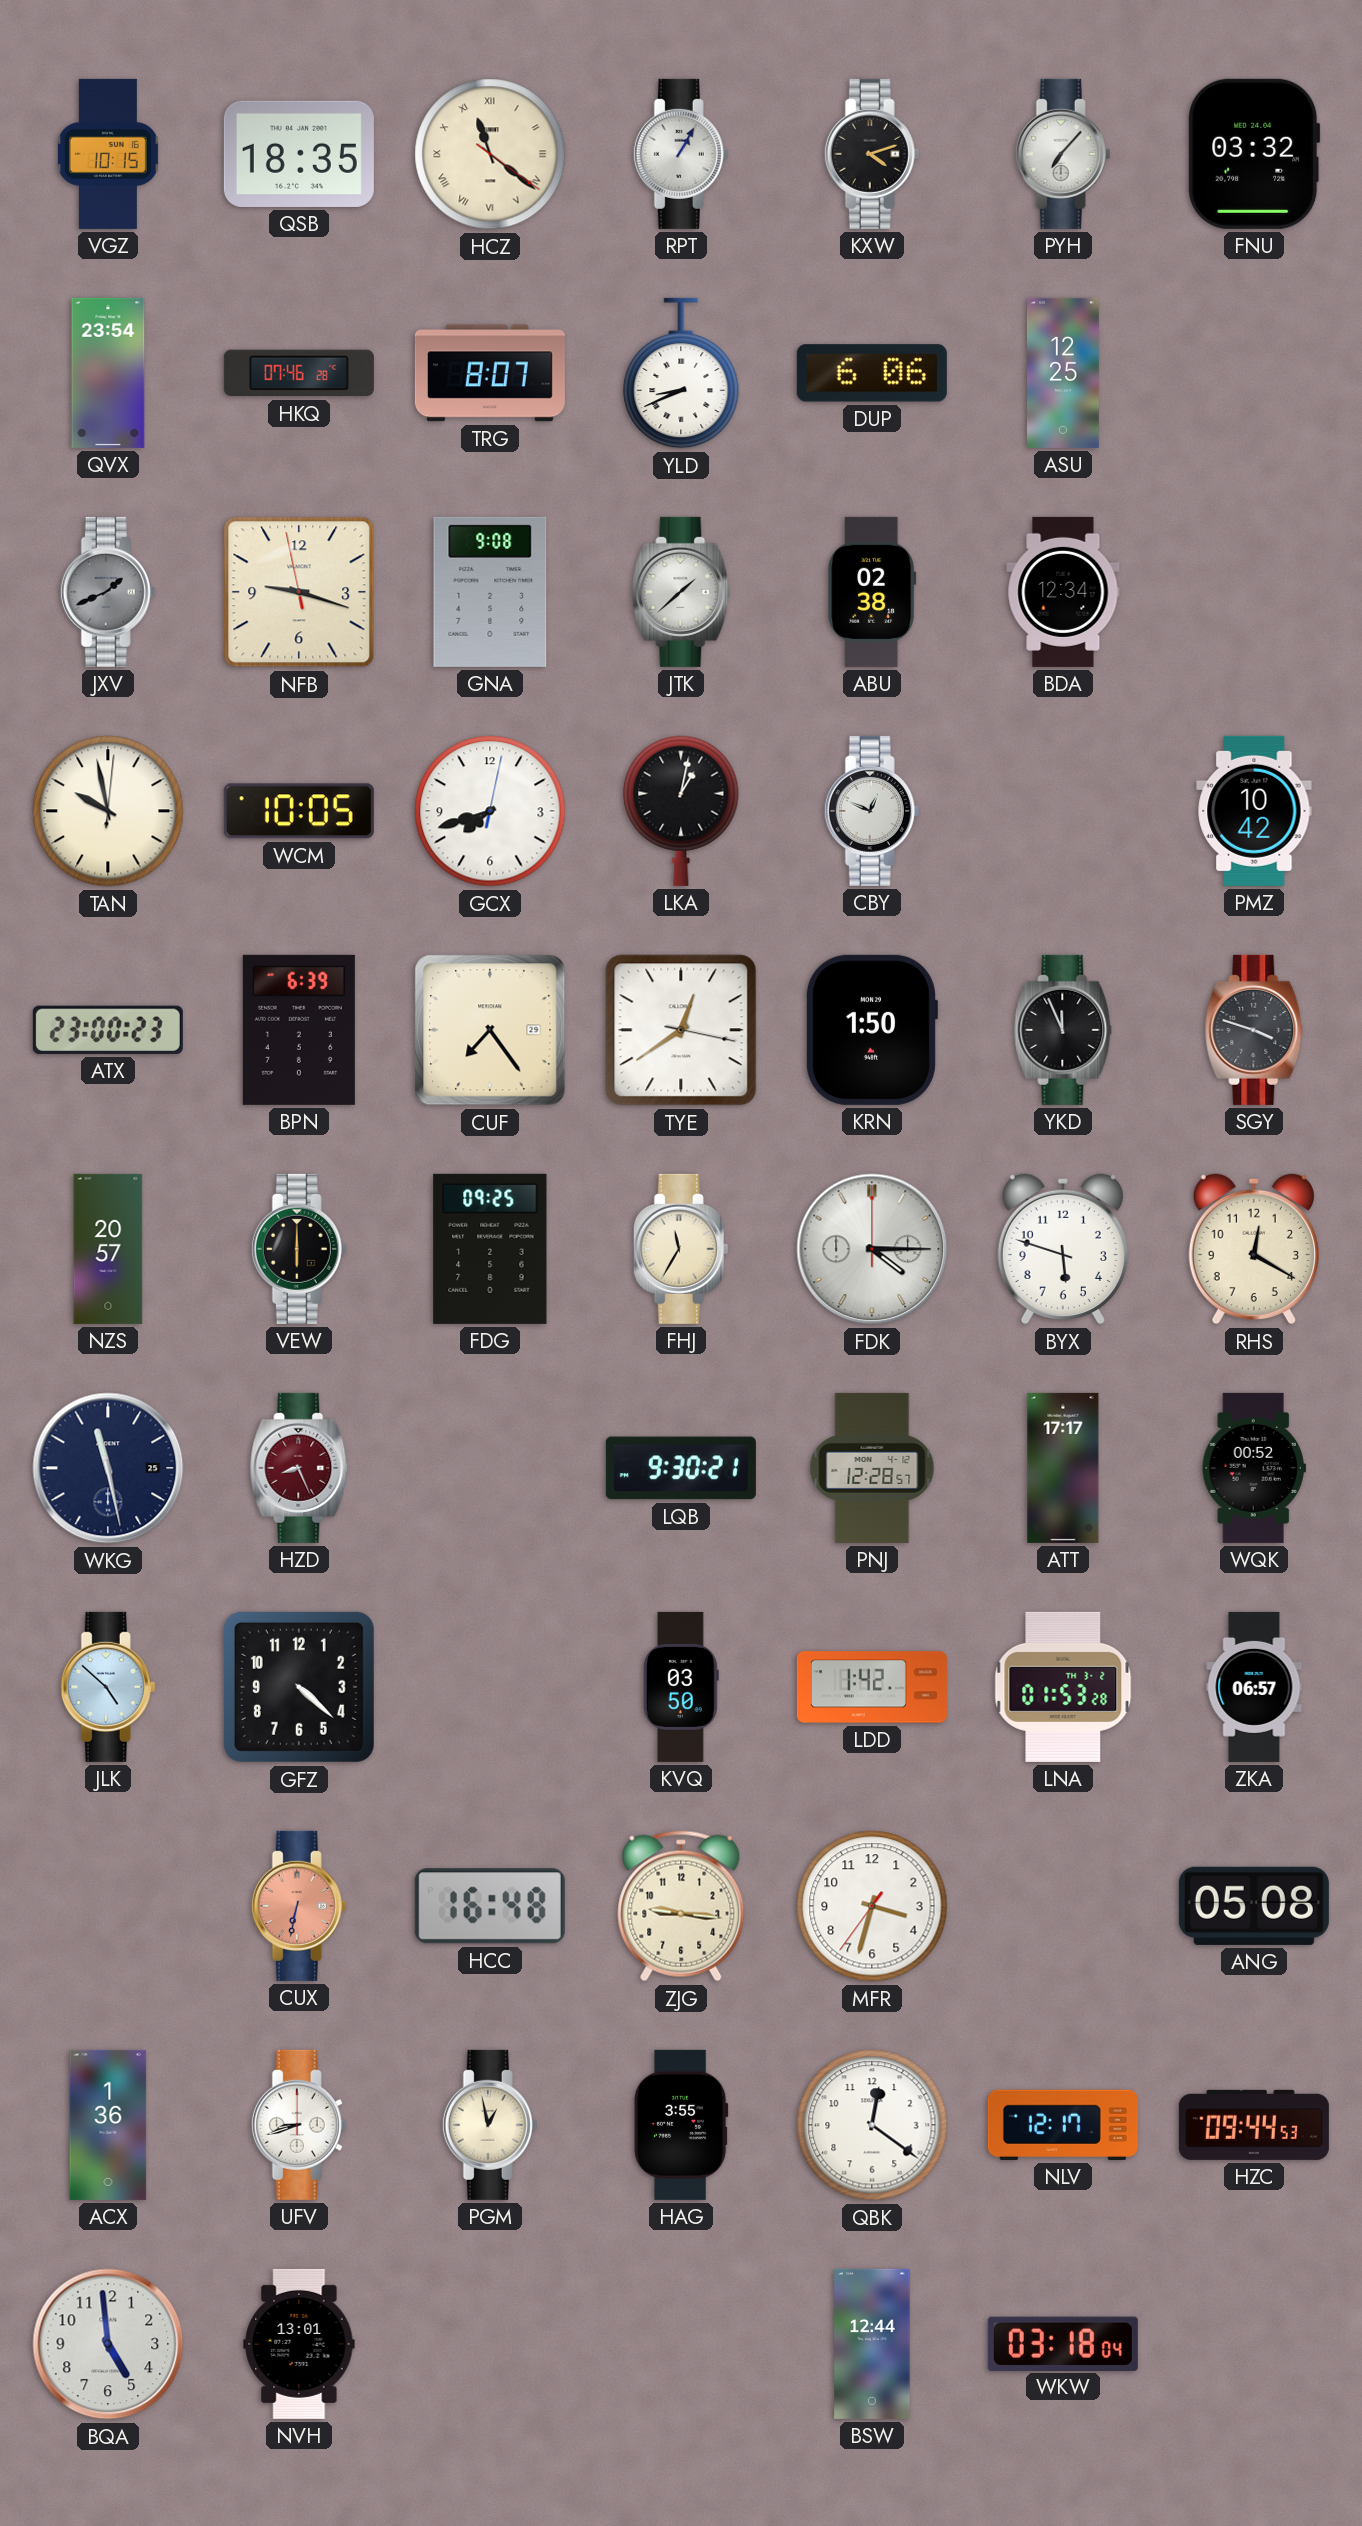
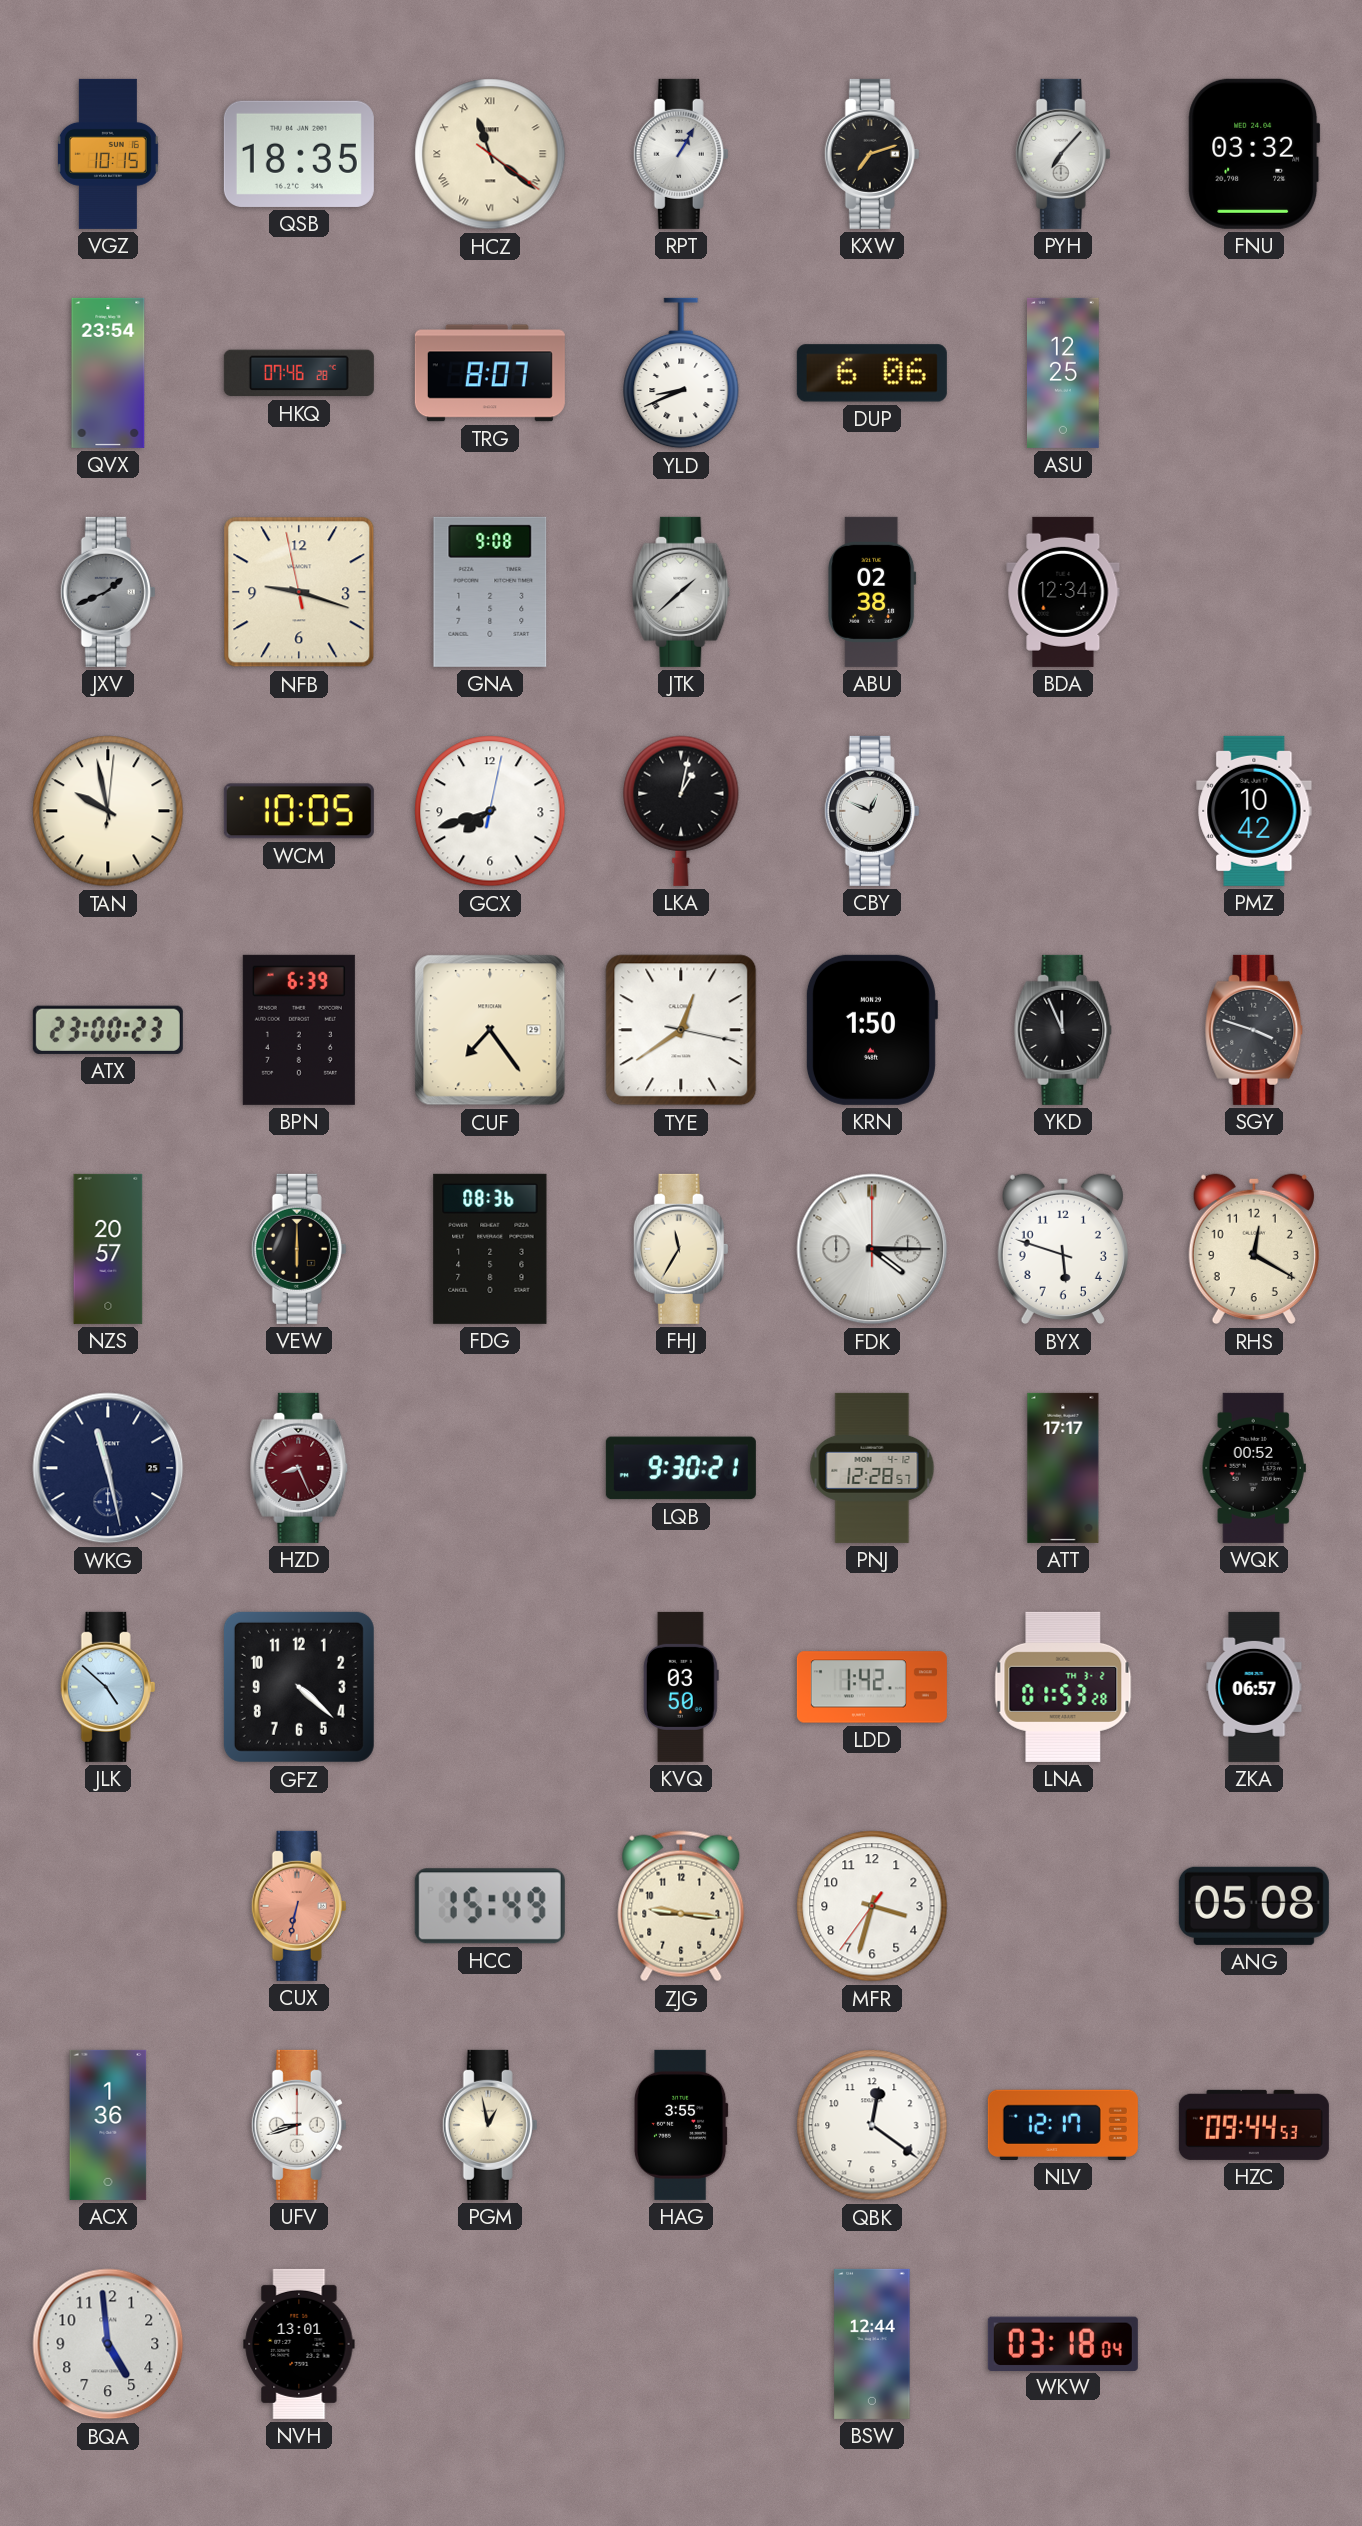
KXW: 4:12 -> 7:12 (872, 154)
FDG: 09:25 -> 08:36 (490, 1249)
HCC: 16:48 -> 15:49 (490, 1906)
